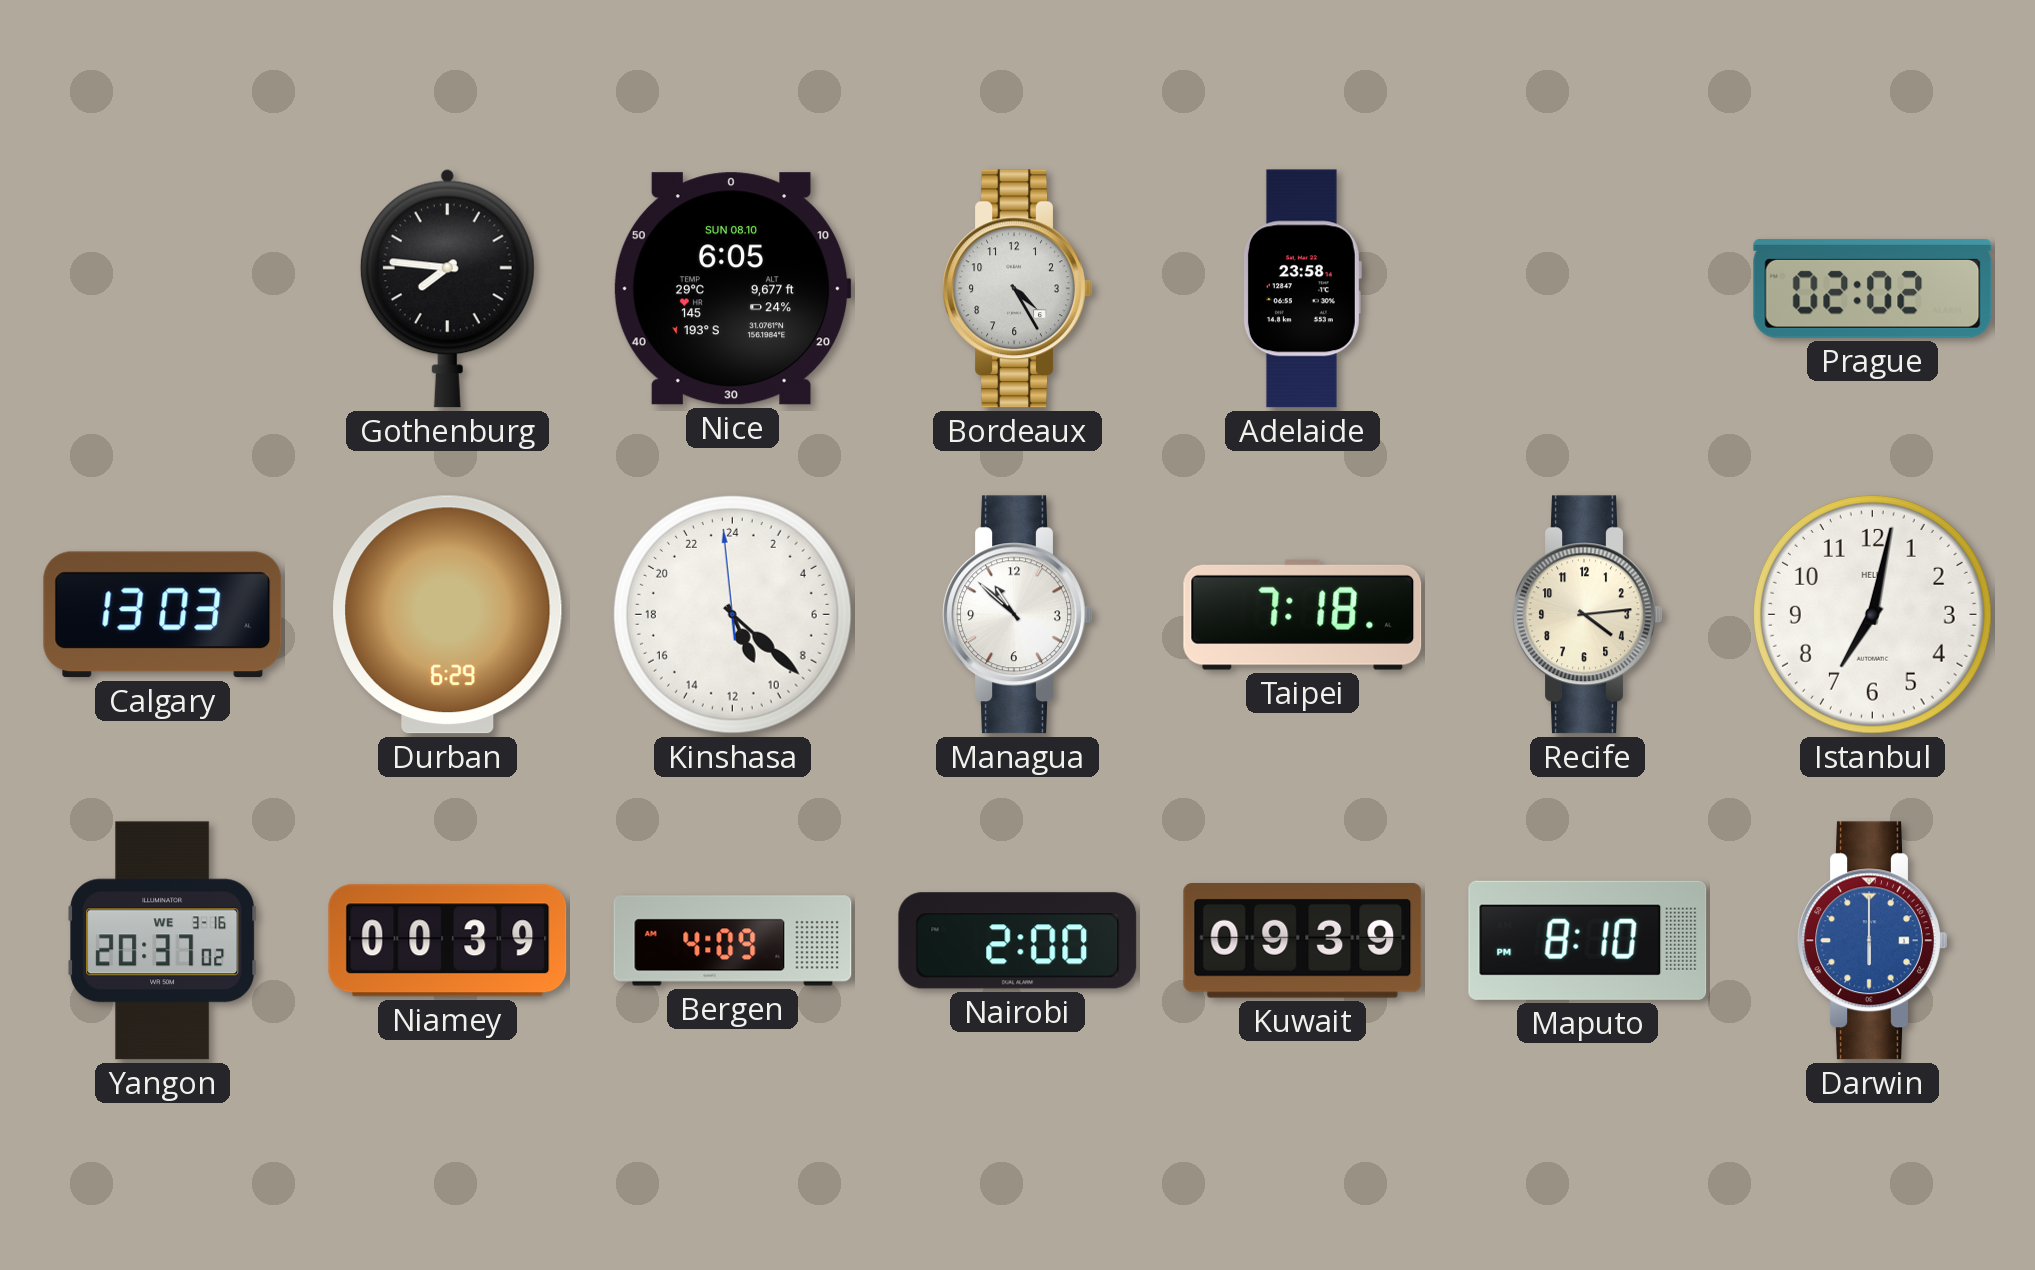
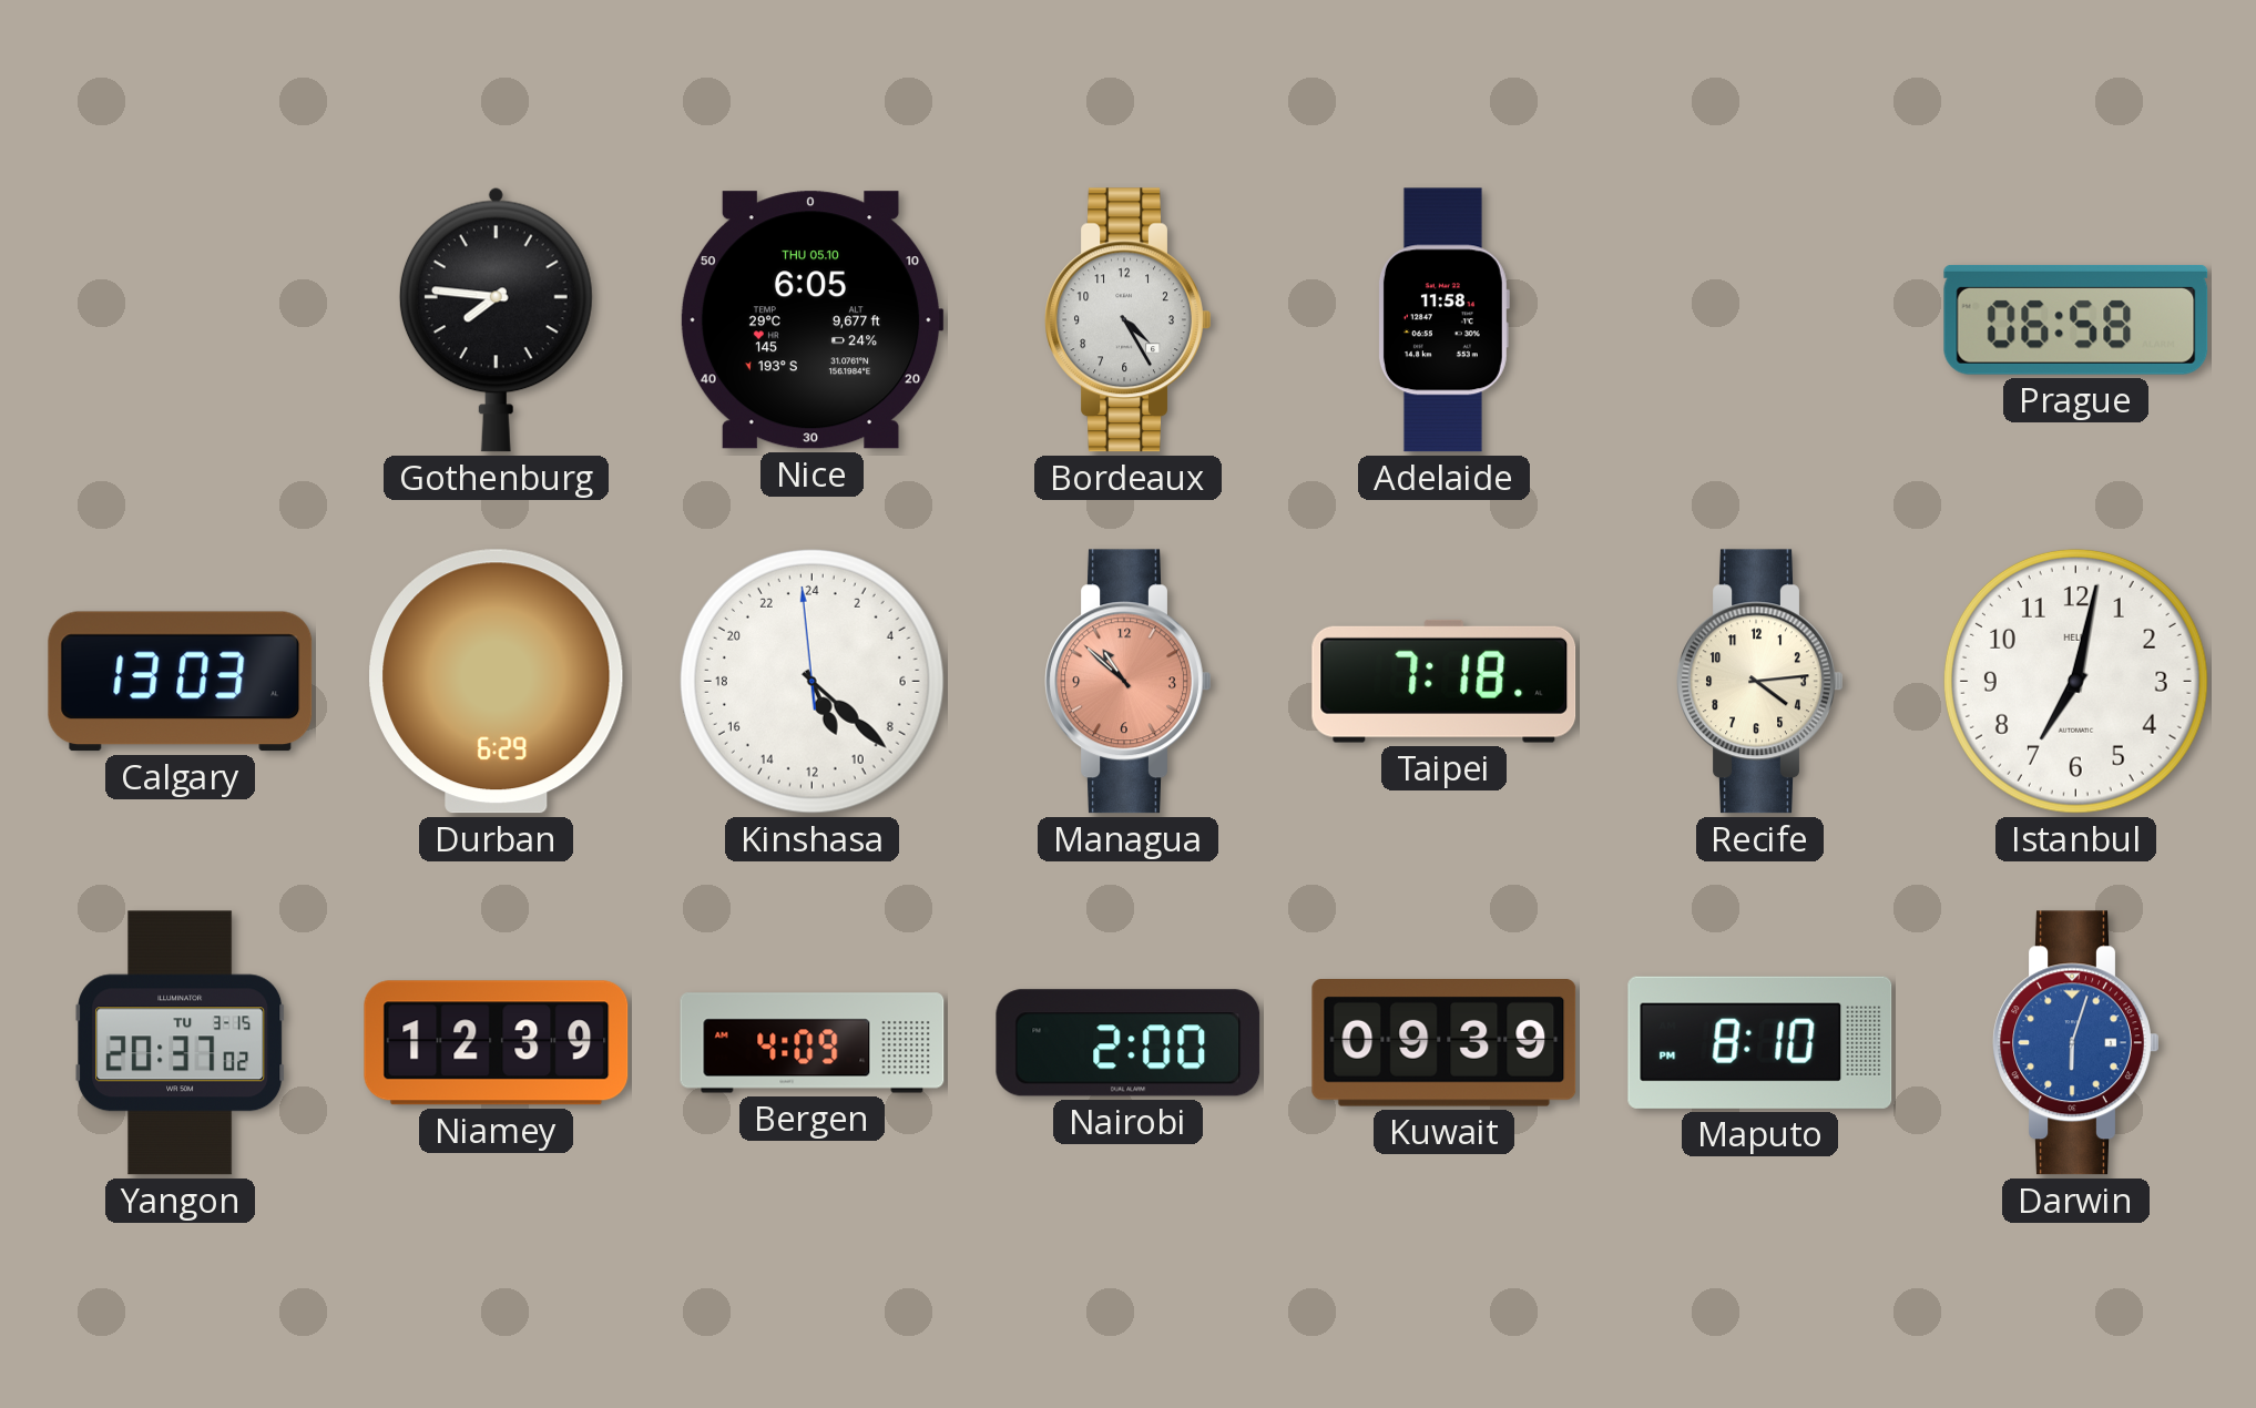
Nice date: SUN 08.10 -> THU 05.10 (811, 320)
Adelaide: 23:58 -> 11:58 (1443, 320)
Prague: 02:02 -> 06:58 (2076, 319)
Managua dial: white -> salmon (1129, 682)
Yangon date: WE 3-16 -> TU 3-15 (181, 1043)
Niamey: 00:39 -> 12:39 (497, 1043)
Darwin: 6:00 -> 6:03 (2076, 1043)
